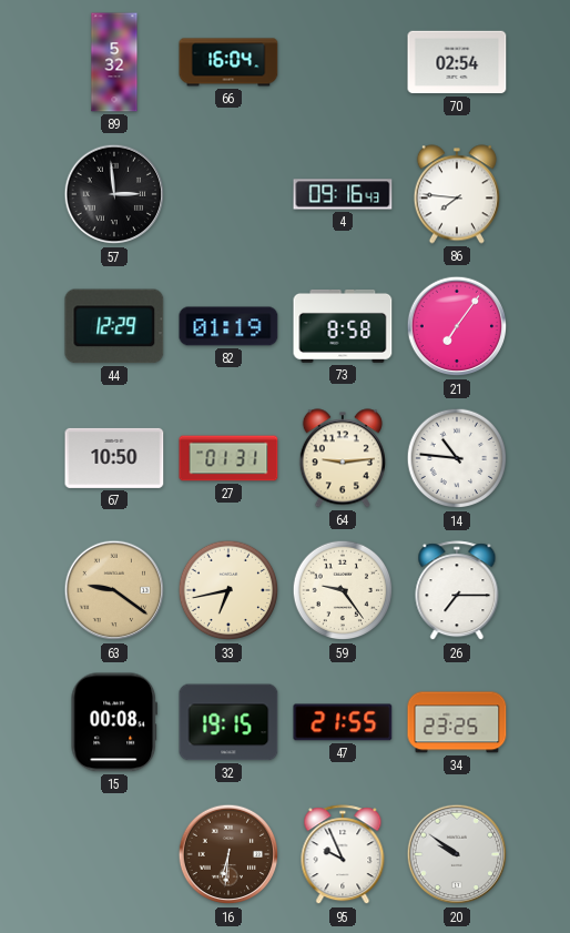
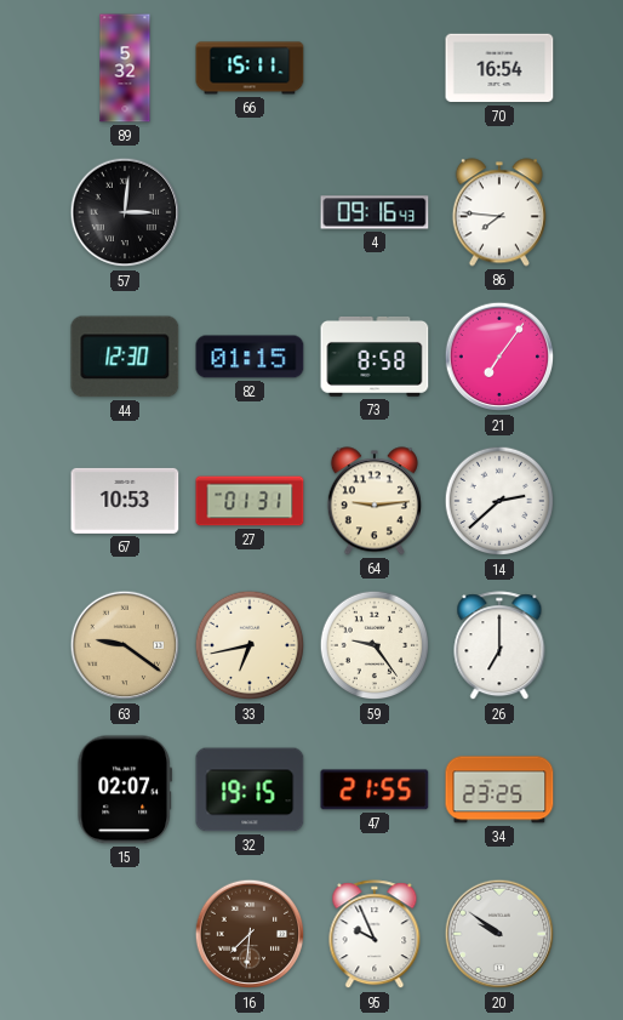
66: 16:04 -> 15:11 (250, 68)
70: 02:54 -> 16:54 (499, 68)
57: 2:59 -> 3:01 (125, 212)
44: 12:29 -> 12:30 (125, 357)
82: 01:19 -> 01:15 (250, 357)
67: 10:50 -> 10:53 (125, 501)
14: 10:46 -> 2:38 (499, 501)
26: 7:15 -> 7:00 (499, 646)
15: 00:08 -> 02:07 (125, 790)
16: 6:31 -> 7:31 (250, 934)
